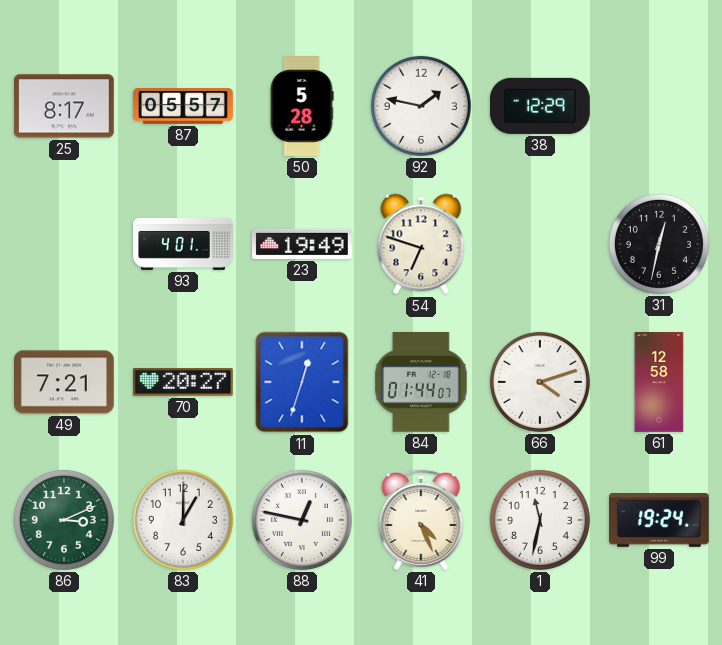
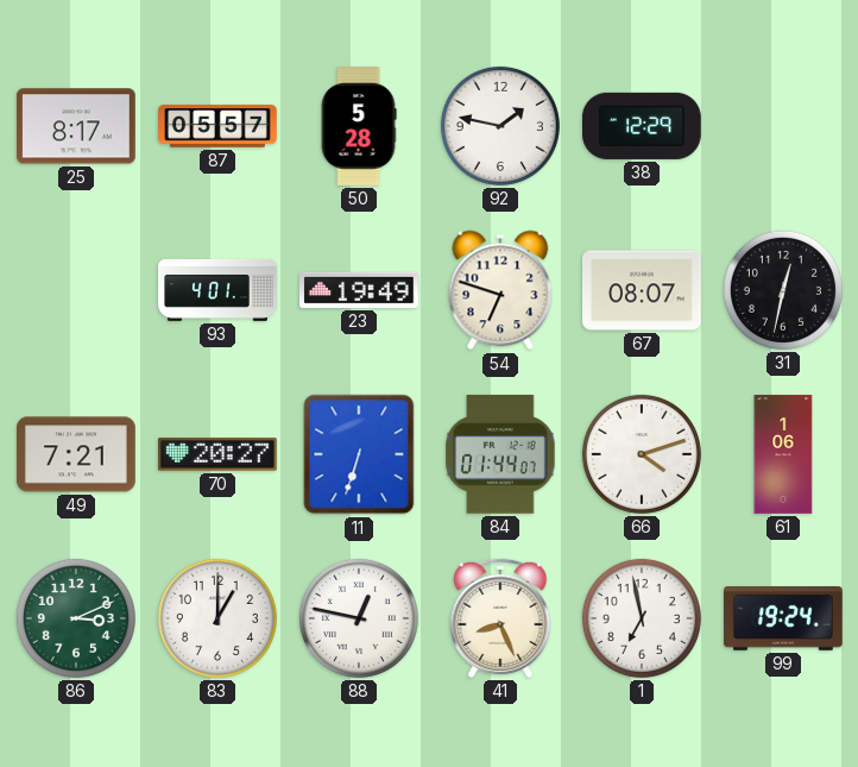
67: none -> 08:07 (643, 290)
11: 12:33 -> 6:33 (359, 454)
61: 12:58 -> 1:06 (783, 454)
41: 4:26 -> 8:26 (500, 618)
1: 11:32 -> 6:58 (642, 618)
